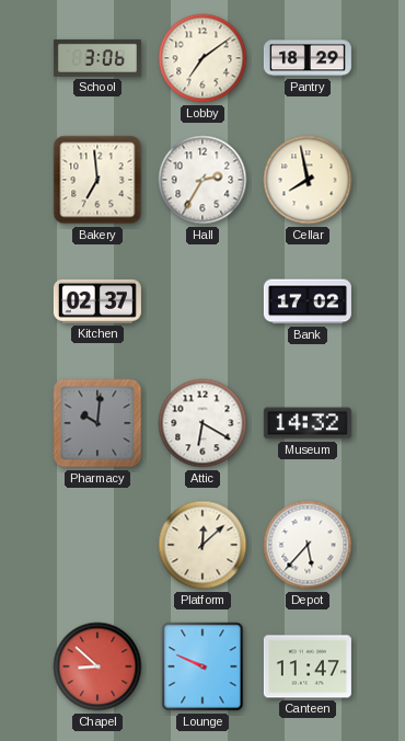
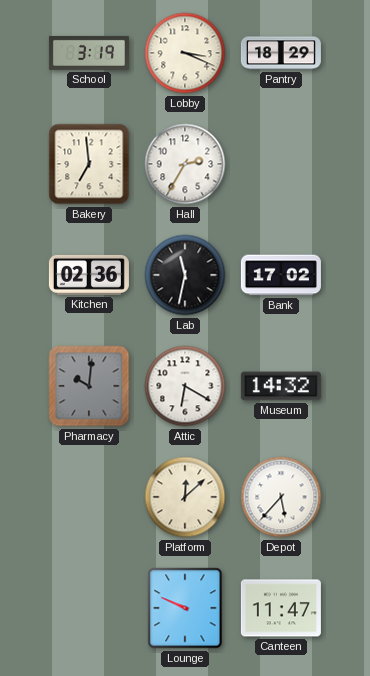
School: 3:06 -> 3:19 (89, 53)
Lobby: 7:09 -> 3:19 (185, 53)
Cellar: 7:58 -> none (308, 180)
Kitchen: 02:37 -> 02:36 (89, 275)
Lab: none -> 11:32 (185, 275)
Chapel: 8:52 -> none (97, 666)
